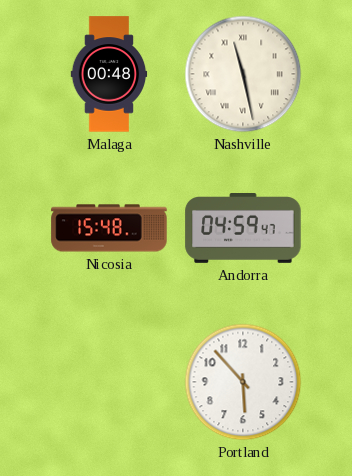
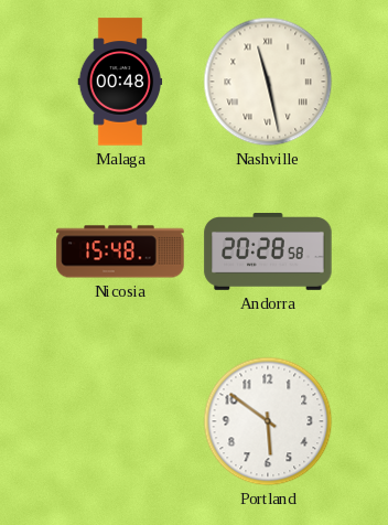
Andorra: 04:59 -> 20:28 (268, 253)
Portland: 5:53 -> 5:51 (268, 421)
